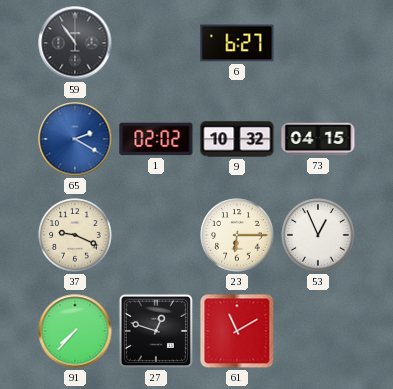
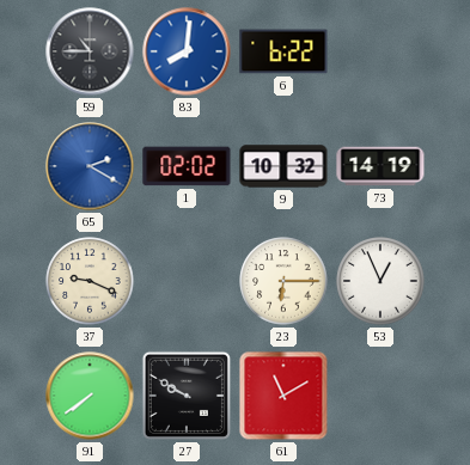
59: 10:54 -> 10:45 (90, 51)
83: none -> 8:01 (187, 51)
6: 6:27 -> 6:22 (283, 51)
73: 04:15 -> 14:19 (380, 166)
91: 7:37 -> 7:39 (90, 396)
27: 12:48 -> 9:50 (187, 396)
